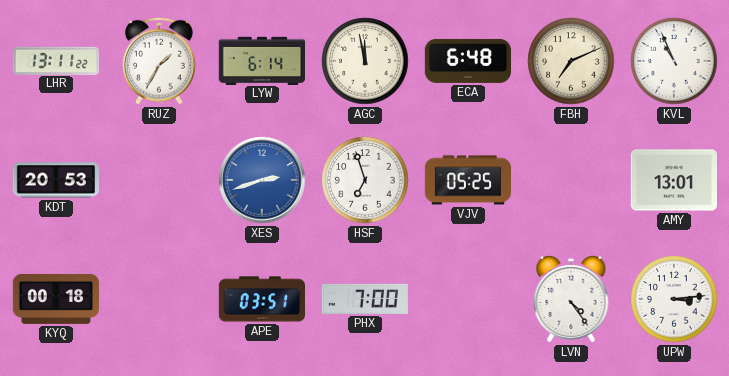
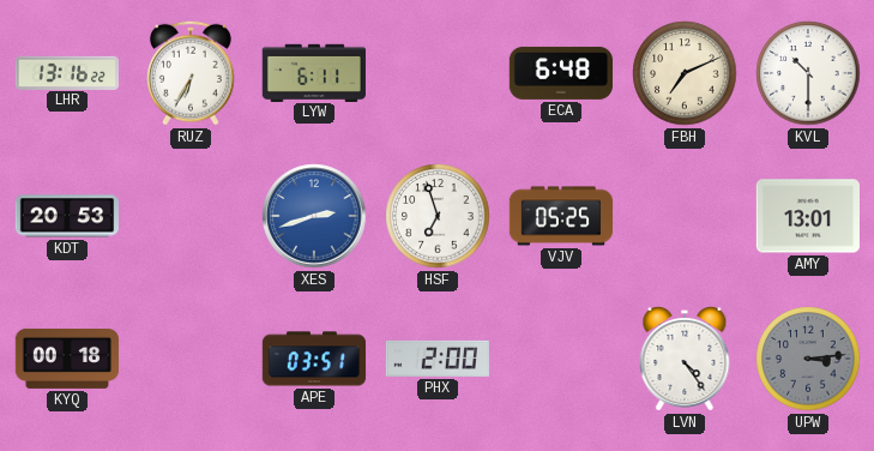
LHR: 13:11 -> 13:16 (66, 72)
RUZ: 1:35 -> 6:35 (191, 73)
LYW: 6:14 -> 6:11 (313, 72)
AGC: 11:58 -> none (365, 61)
KVL: 10:56 -> 10:30 (808, 73)
PHX: 7:00 -> 2:00 (438, 359)
UPW dial: white -> grey (808, 359)
